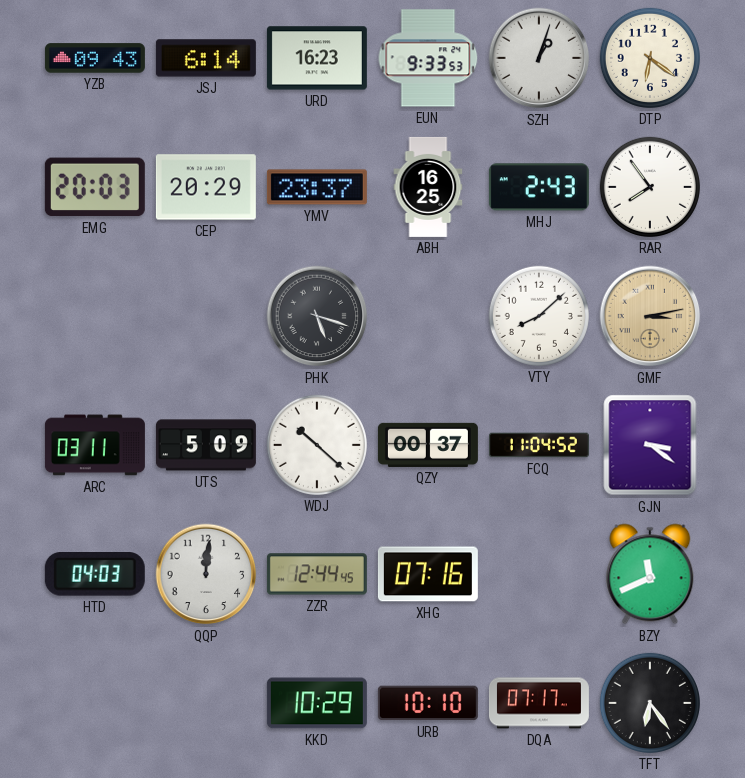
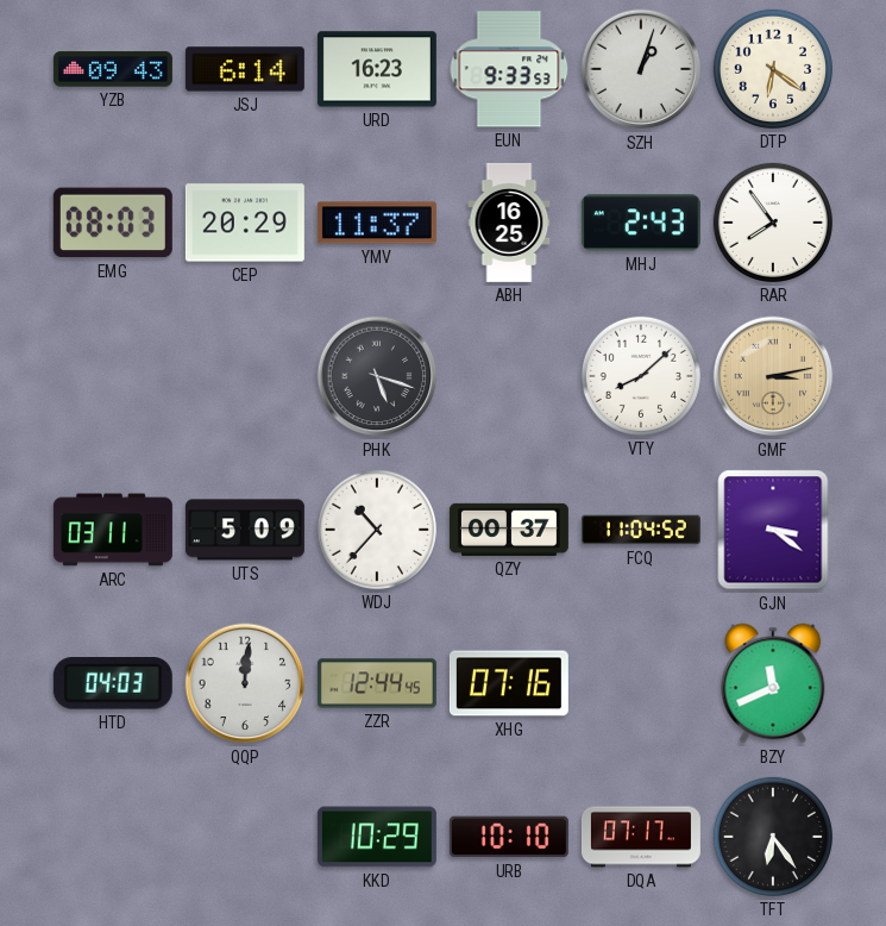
EMG: 20:03 -> 08:03 (113, 223)
YMV: 23:37 -> 11:37 (377, 223)
WDJ: 10:22 -> 10:37 (377, 530)
